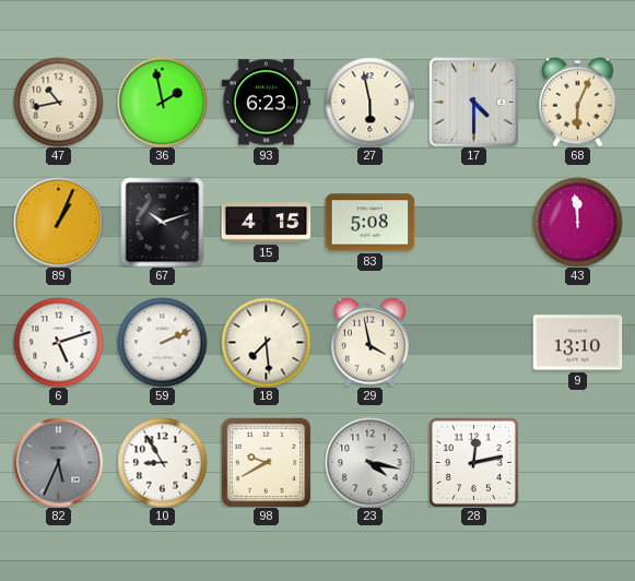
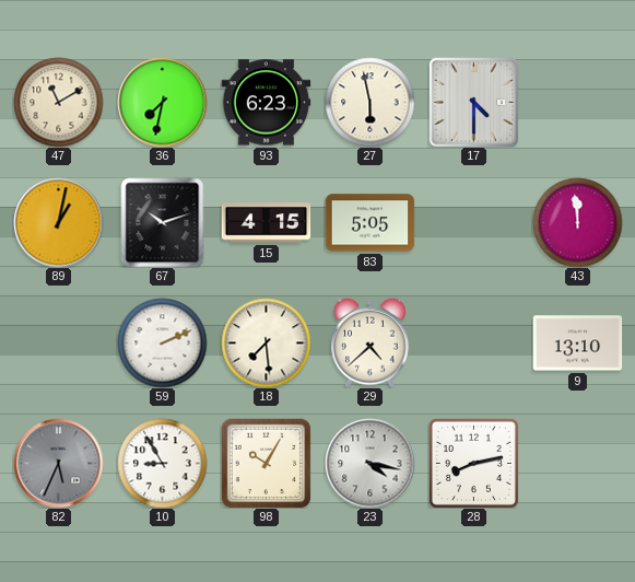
47: 10:43 -> 11:10 (58, 102)
36: 1:58 -> 7:32 (162, 102)
68: 6:04 -> none (578, 102)
89: 1:04 -> 1:02 (58, 222)
83: 5:08 -> 5:05 (369, 223)
6: 5:12 -> none (58, 342)
29: 3:58 -> 4:38 (371, 342)
98: 9:40 -> 10:05 (266, 463)
28: 12:13 -> 8:13 (473, 463)
